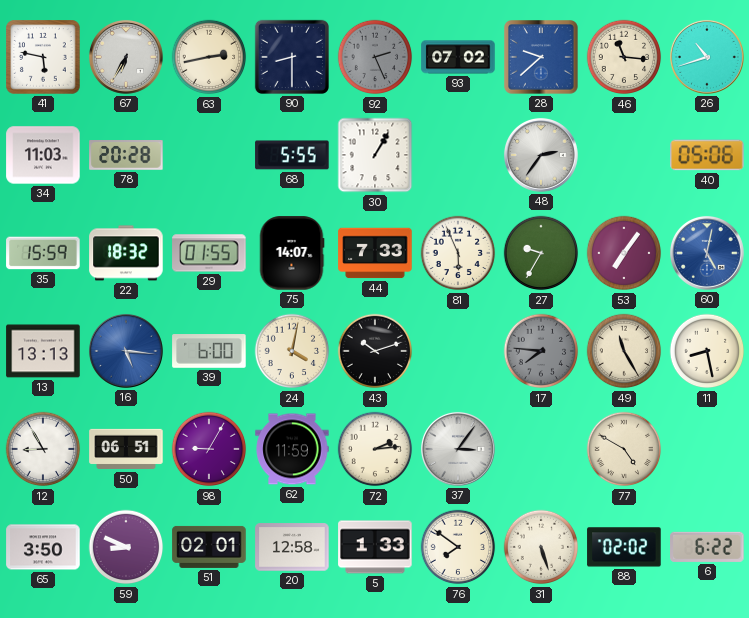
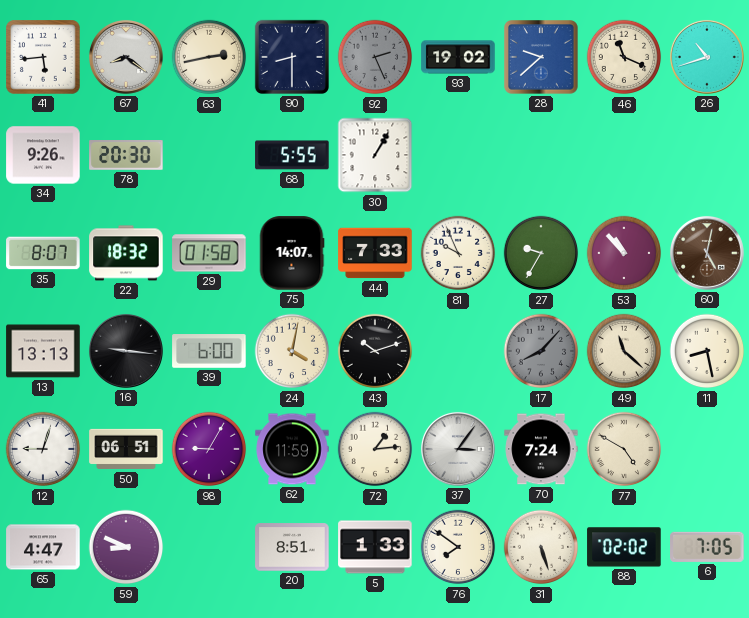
41: 5:47 -> 5:44 (43, 57)
67: 6:35 -> 8:21 (126, 57)
93: 07:02 -> 19:02 (458, 57)
46: 11:16 -> 11:19 (624, 57)
34: 11:03 -> 9:26 (43, 155)
78: 20:28 -> 20:30 (126, 156)
48: 2:36 -> none (541, 155)
40: 05:06 -> none (707, 155)
35: 15:59 -> 8:07 (43, 253)
29: 01:55 -> 01:58 (209, 253)
81: 5:56 -> 9:56 (458, 253)
53: 7:06 -> 10:53 (624, 253)
60 dial: blue -> brown (707, 253)
16: 5:16 -> 9:16 (126, 351)
16 dial: blue -> black (126, 351)
17: 7:46 -> 8:07 (541, 351)
49: 11:25 -> 11:22 (624, 351)
12: 8:55 -> 9:03 (43, 449)
72: 2:14 -> 1:14 (375, 449)
70: none -> 7:24 (541, 449)
65: 3:50 -> 4:47 (43, 547)
51: 02:01 -> none (209, 547)
20: 12:58 -> 8:51 (292, 547)
6: 6:22 -> 7:05 (707, 547)
